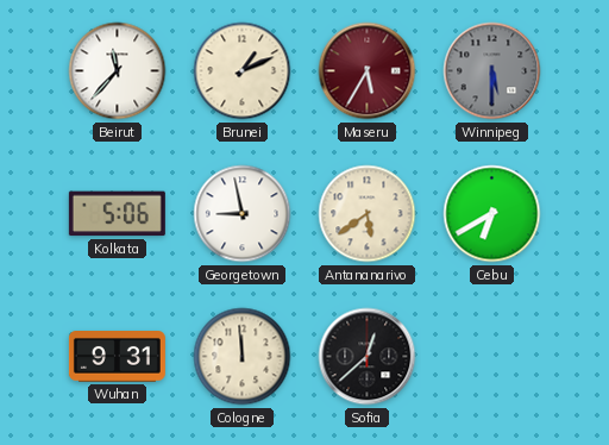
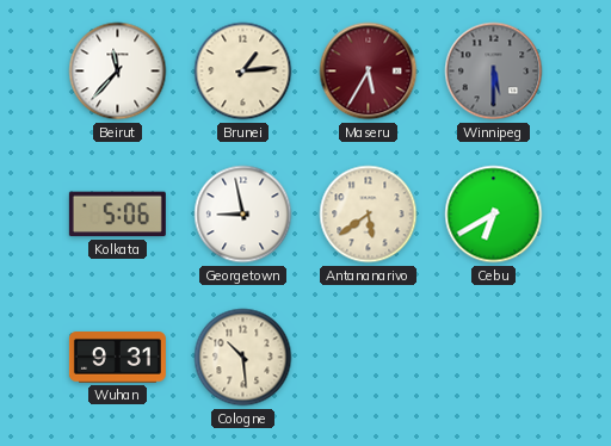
Brunei: 1:11 -> 1:14 (243, 72)
Cologne: 11:59 -> 10:29 (243, 358)
Sofia: 12:38 -> none (368, 357)
